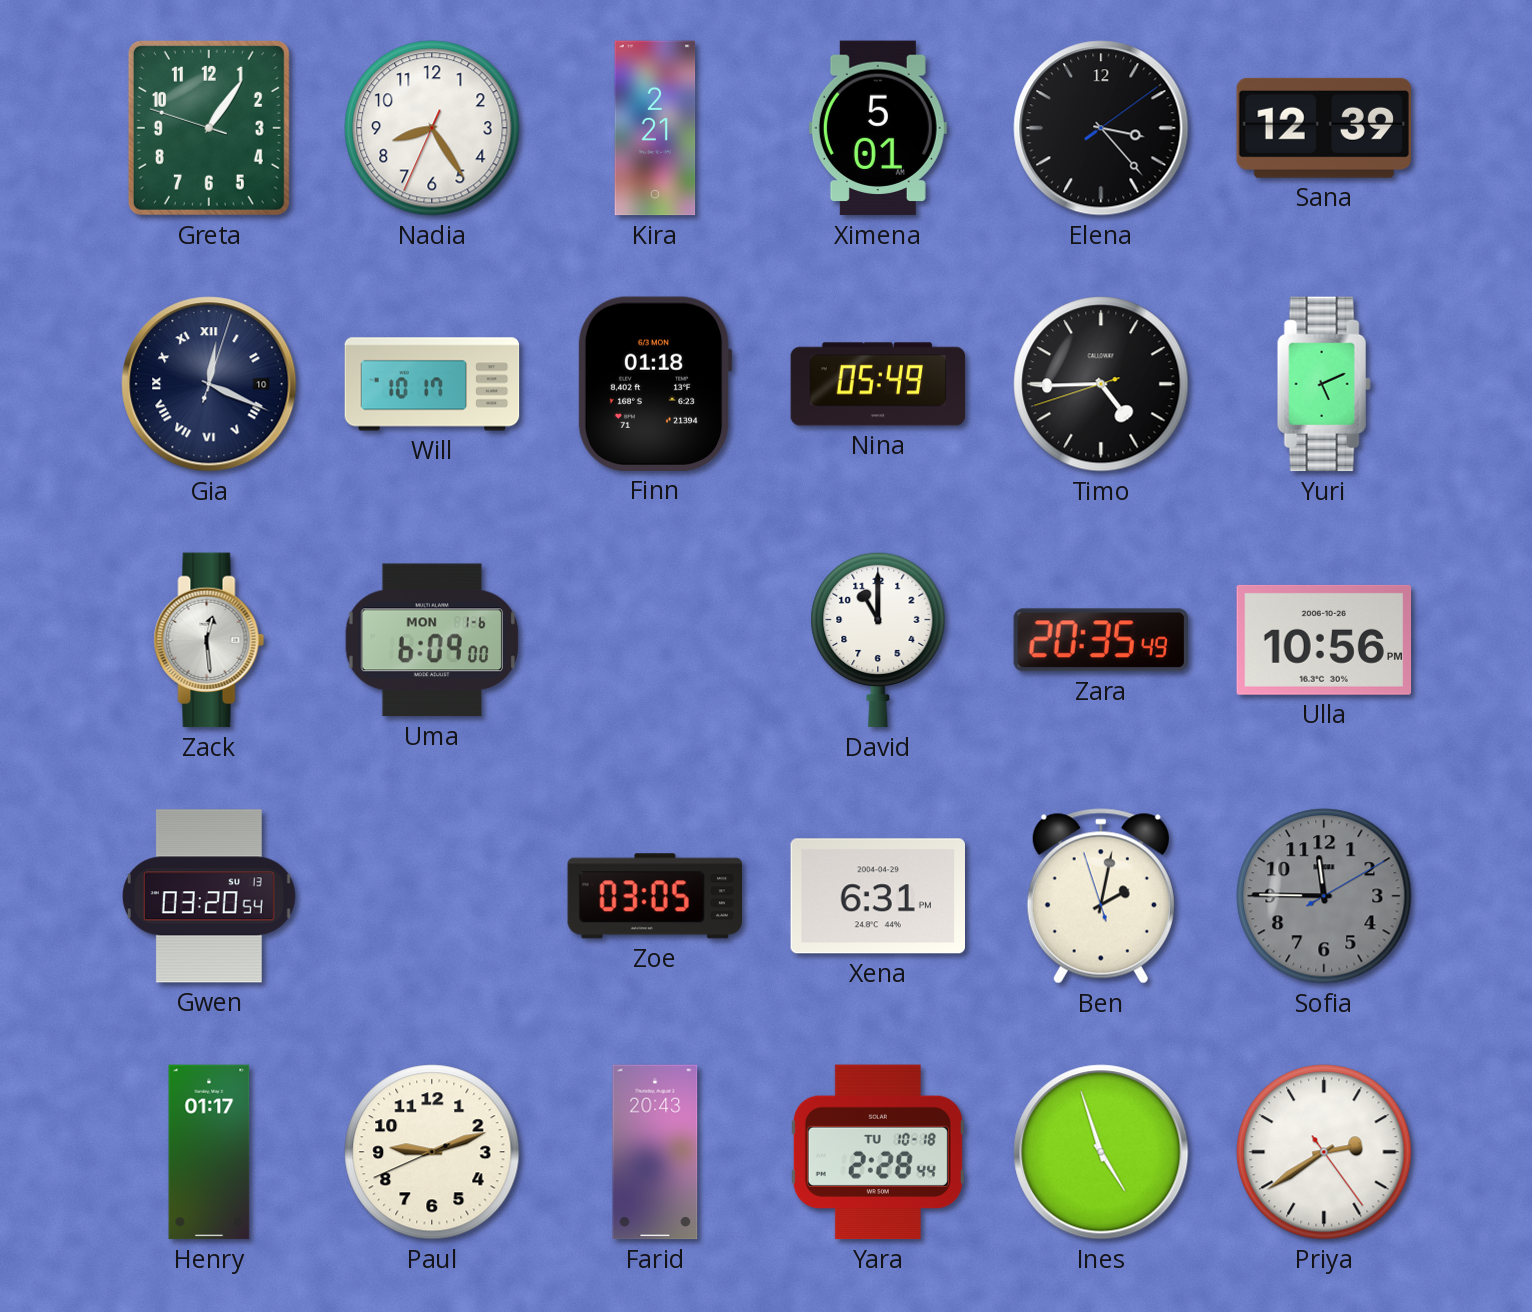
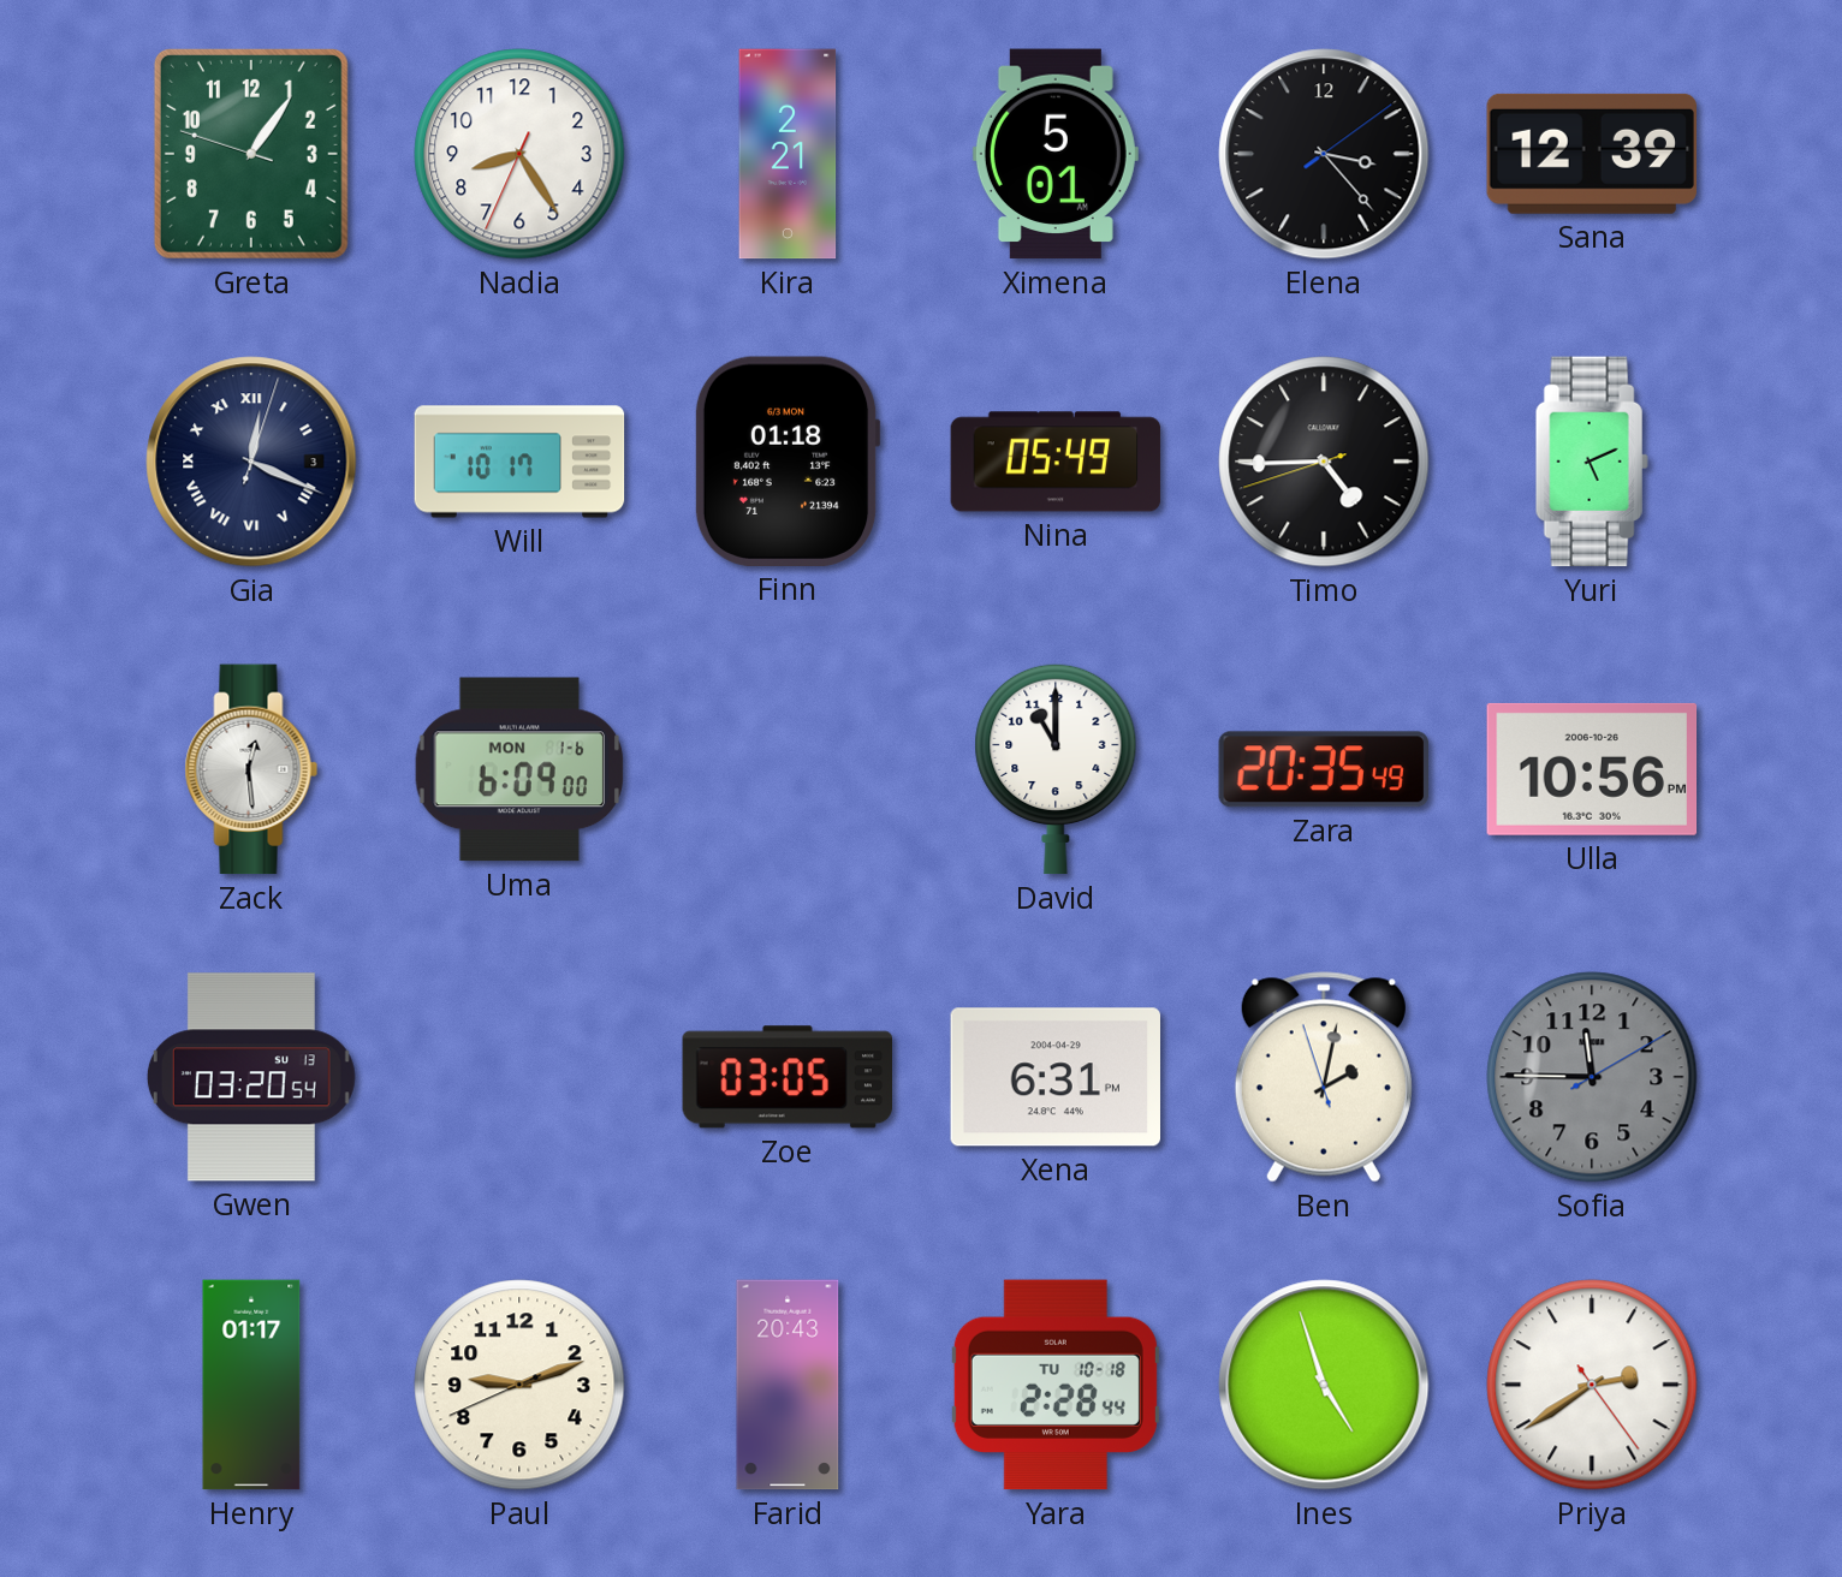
Gia date: 10 -> 3 (251, 462)
